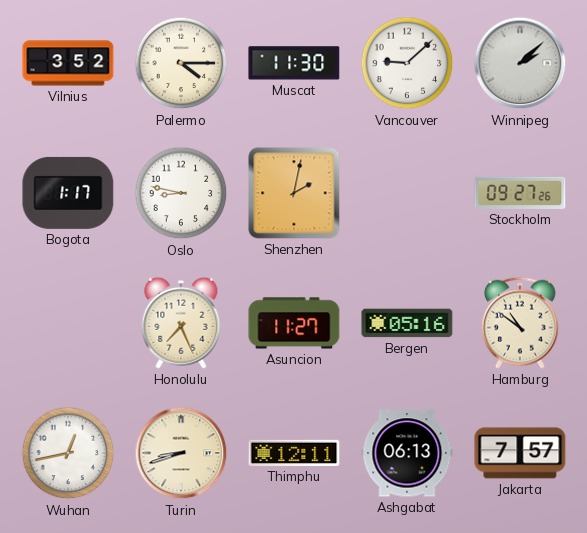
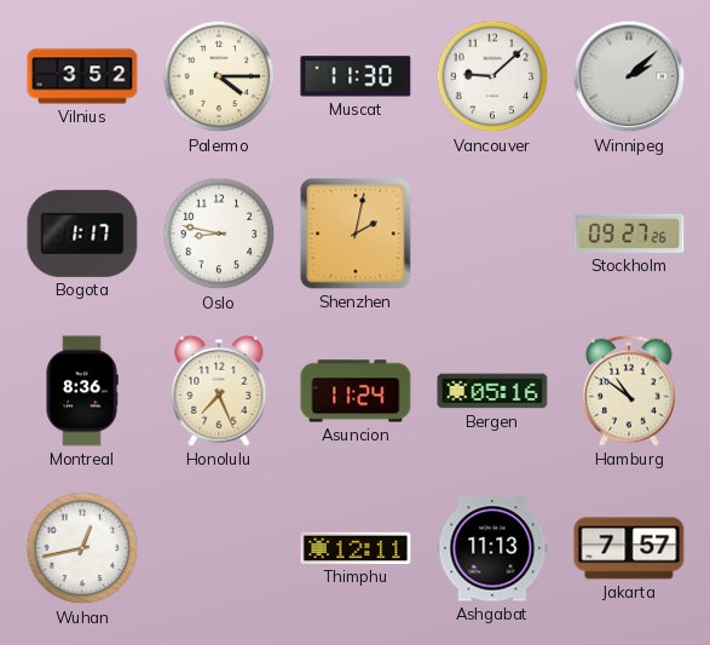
Montreal: none -> 8:36 (82, 391)
Asuncion: 11:27 -> 11:24 (356, 391)
Turin: 8:42 -> none (181, 453)
Ashgabat: 06:13 -> 11:13 (492, 548)
